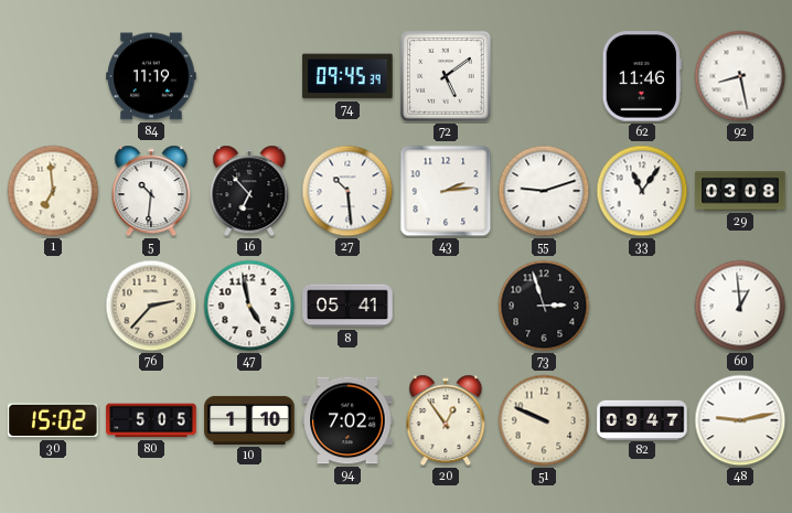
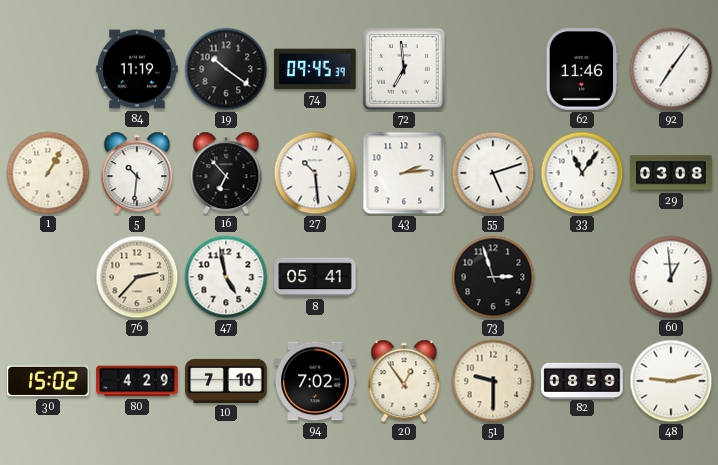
19: none -> 10:21 (226, 69)
72: 5:09 -> 6:59 (404, 69)
92: 8:28 -> 7:06 (671, 69)
1: 6:59 -> 1:05 (48, 173)
55: 9:12 -> 5:12 (493, 173)
80: 5:05 -> 4:29 (137, 381)
10: 1:10 -> 7:10 (226, 381)
51: 9:49 -> 9:30 (493, 381)
82: 09:47 -> 08:59 (582, 380)
